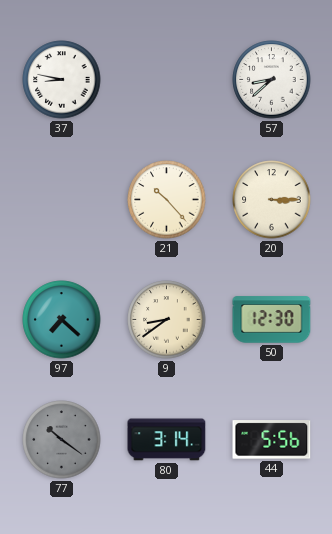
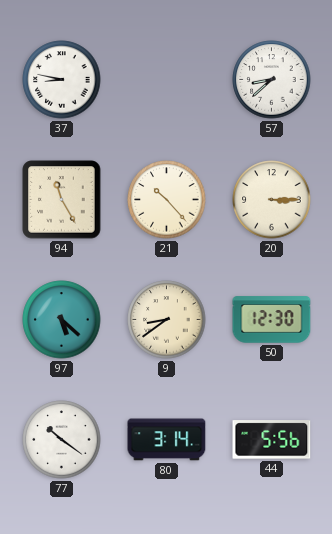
94: none -> 11:25 (62, 200)
97: 7:22 -> 5:22 (62, 320)
77 dial: grey -> white (62, 440)
